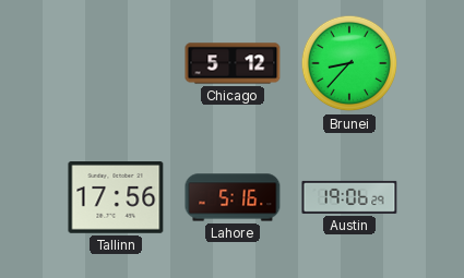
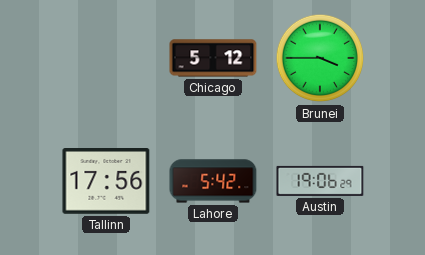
Brunei: 8:37 -> 3:45 (320, 58)
Lahore: 5:16 -> 5:42 (213, 181)
